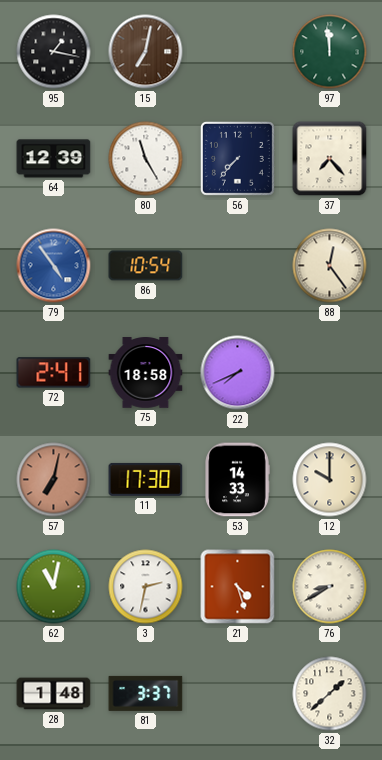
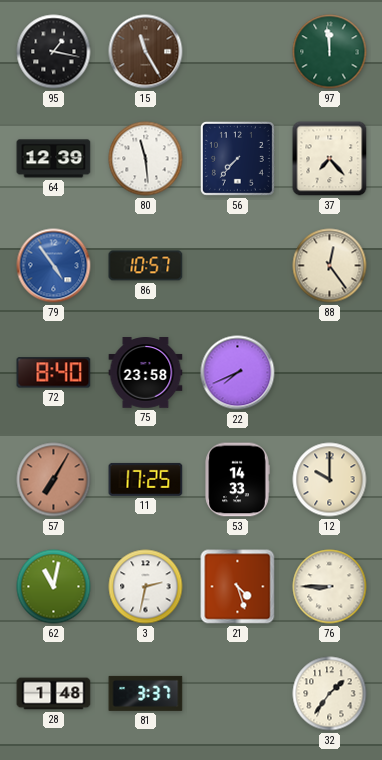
15: 7:02 -> 11:25 (146, 52)
80: 11:25 -> 11:29 (146, 159)
86: 10:54 -> 10:57 (146, 266)
72: 2:41 -> 8:40 (54, 373)
75: 18:58 -> 23:58 (146, 373)
57: 7:02 -> 7:05 (54, 480)
11: 17:30 -> 17:25 (146, 479)
76: 8:40 -> 8:45 (330, 587)
32: 1:38 -> 1:36 (330, 694)
